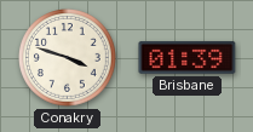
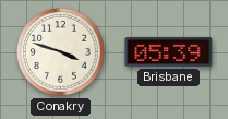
Brisbane: 01:39 -> 05:39 (169, 51)
